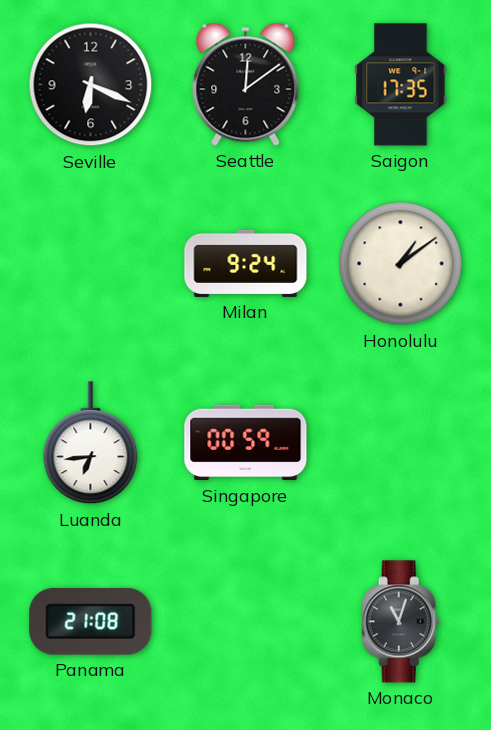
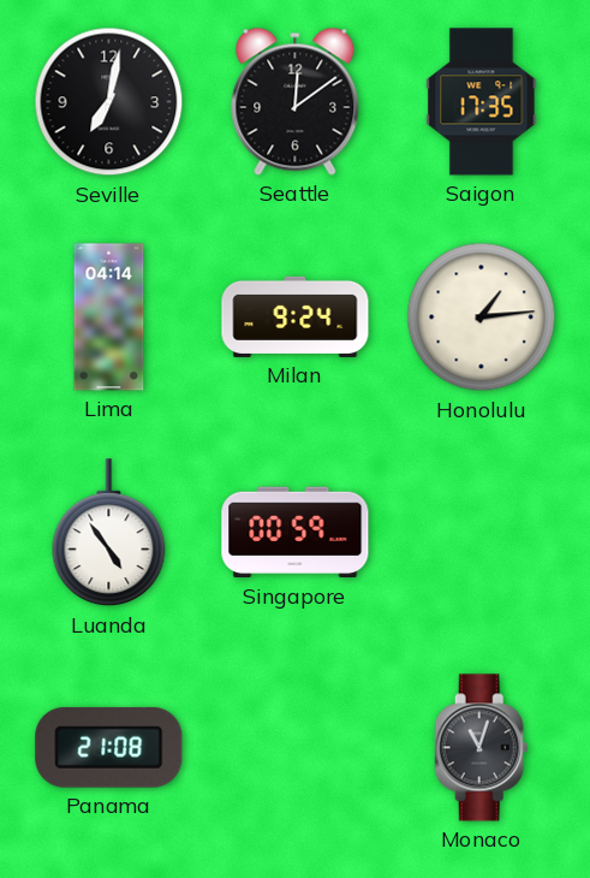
Seville: 6:19 -> 7:02 (109, 102)
Lima: none -> 04:14 (109, 318)
Honolulu: 1:09 -> 1:14 (482, 318)
Luanda: 6:44 -> 4:54 (109, 533)
